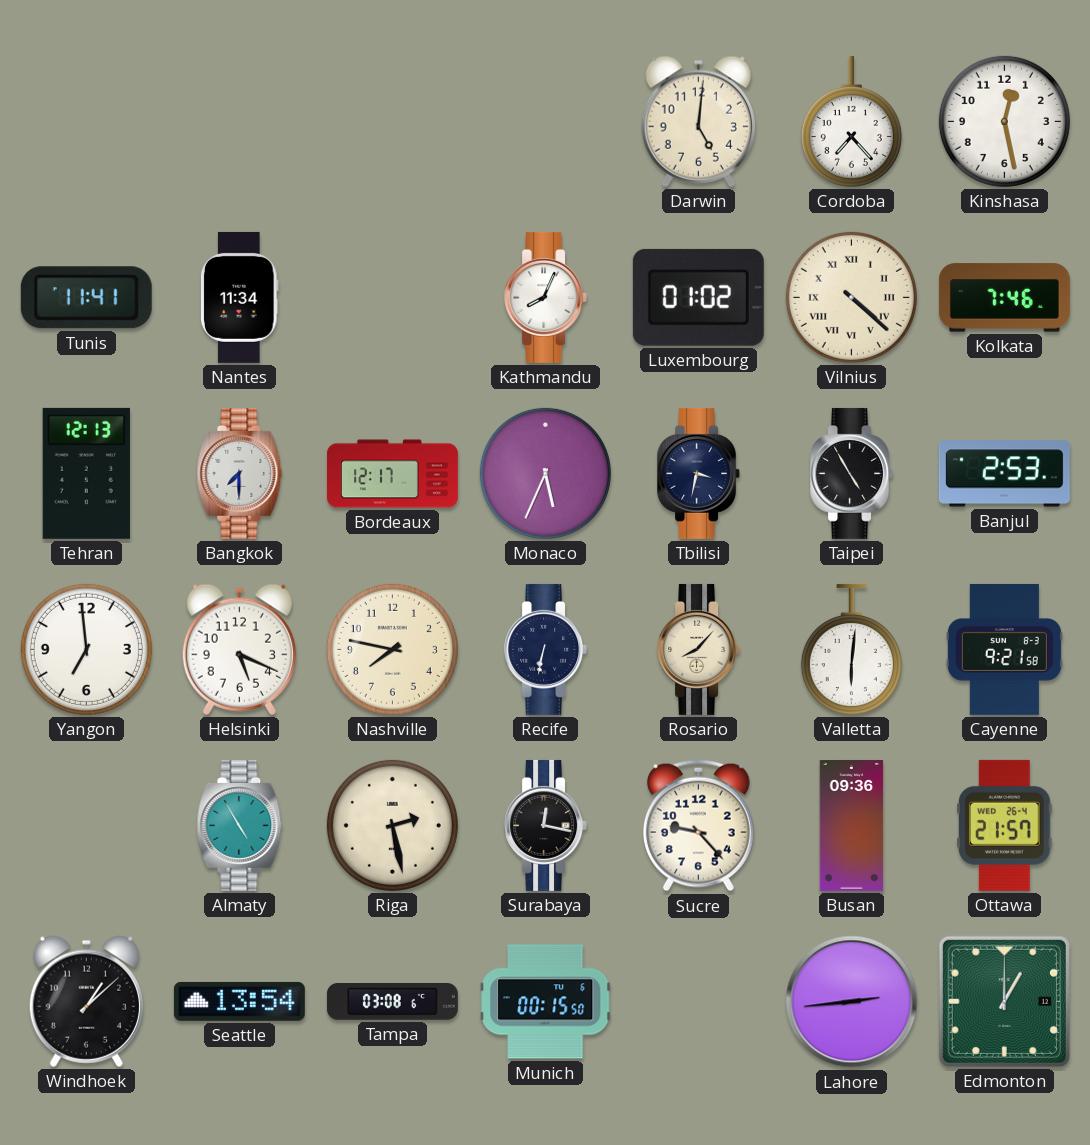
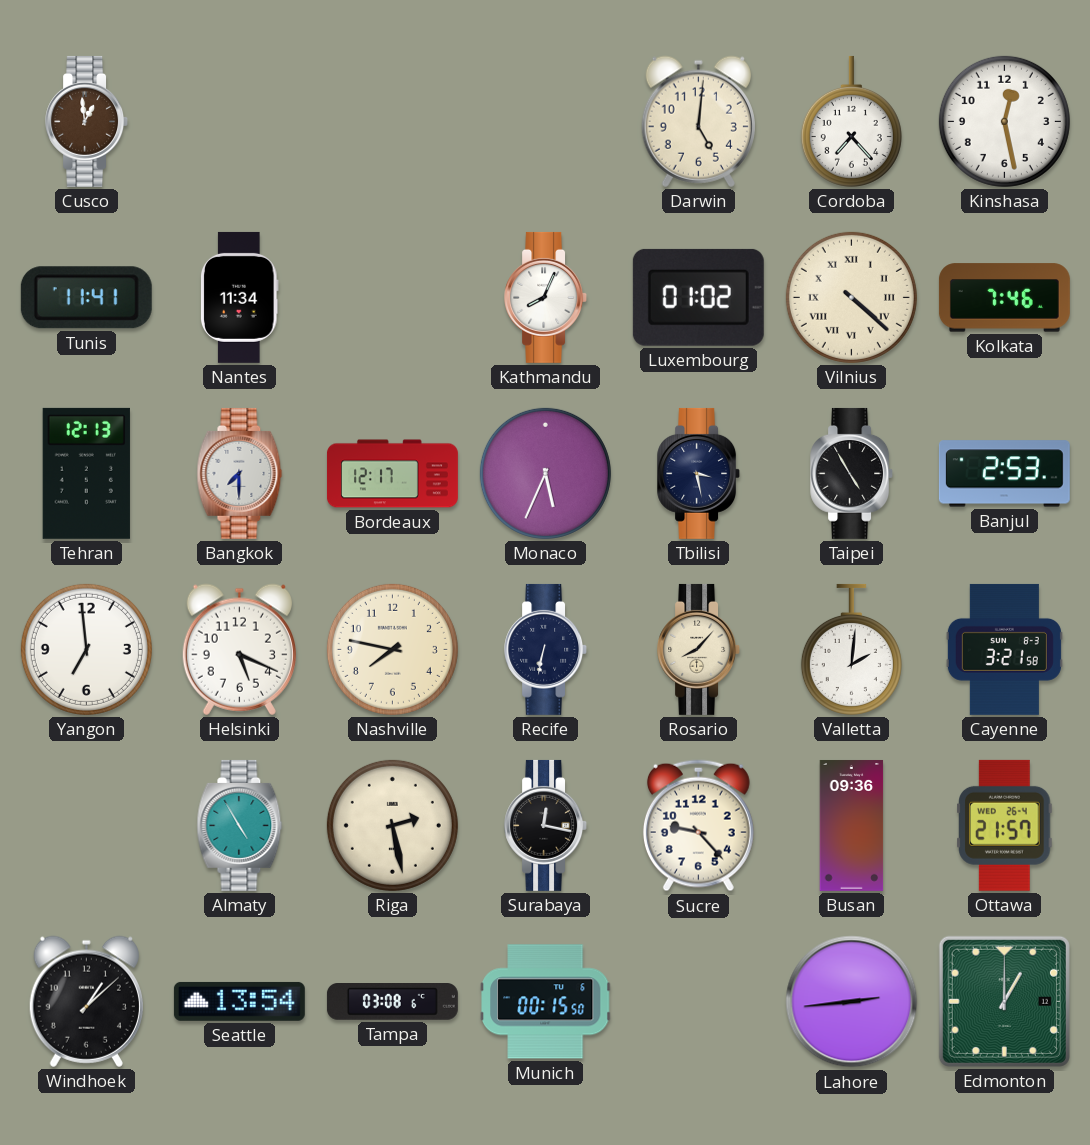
Cusco: none -> 12:59 (87, 121)
Tbilisi: 3:32 -> 3:28 (699, 473)
Valletta: 6:01 -> 2:01 (851, 649)
Cayenne: 9:21 -> 3:21 (1004, 649)
